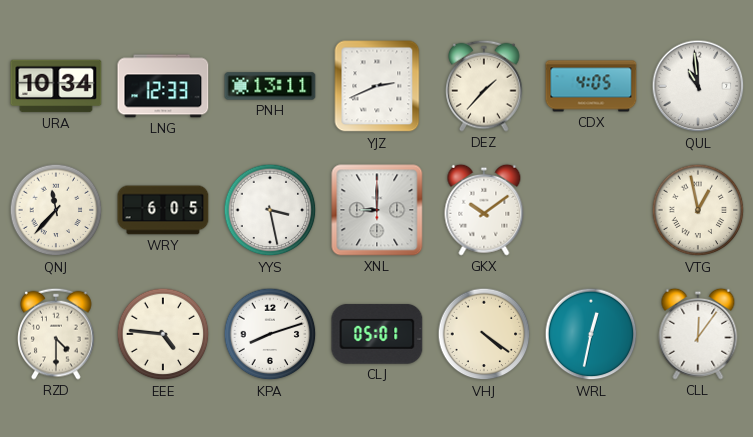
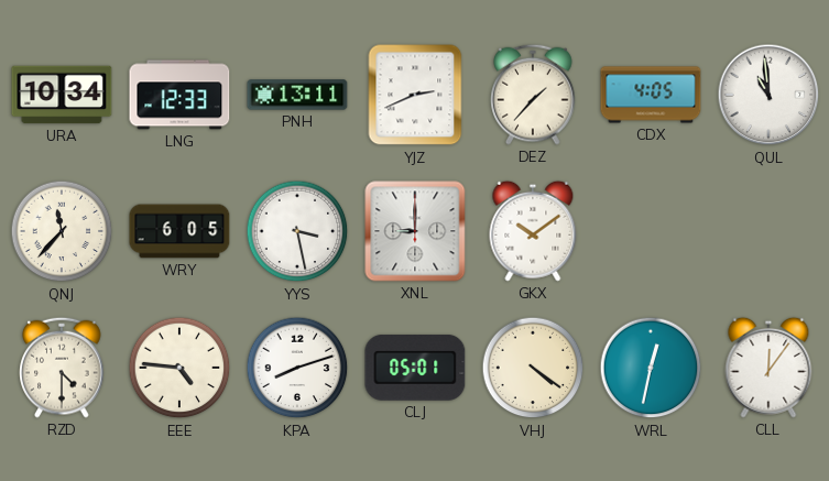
VTG: 12:58 -> none (698, 210)
